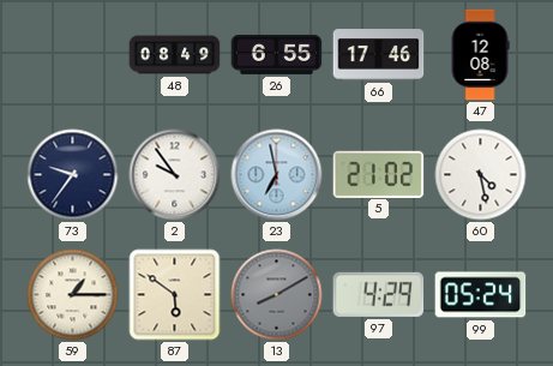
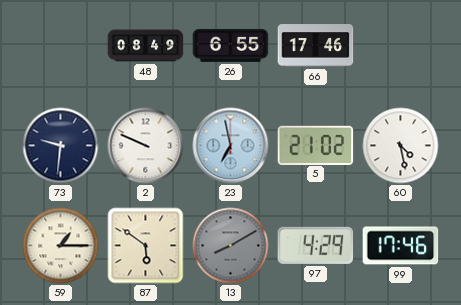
47: 12:08 -> none (480, 55)
73: 9:36 -> 9:31 (61, 146)
2: 9:54 -> 9:49 (146, 146)
99: 05:24 -> 17:46 (401, 246)
